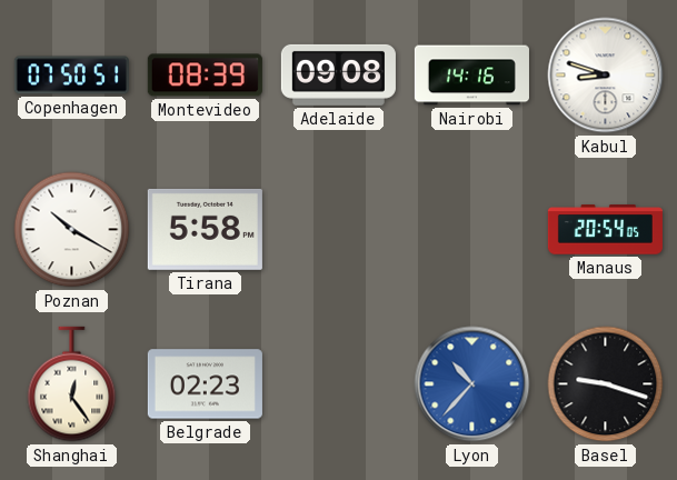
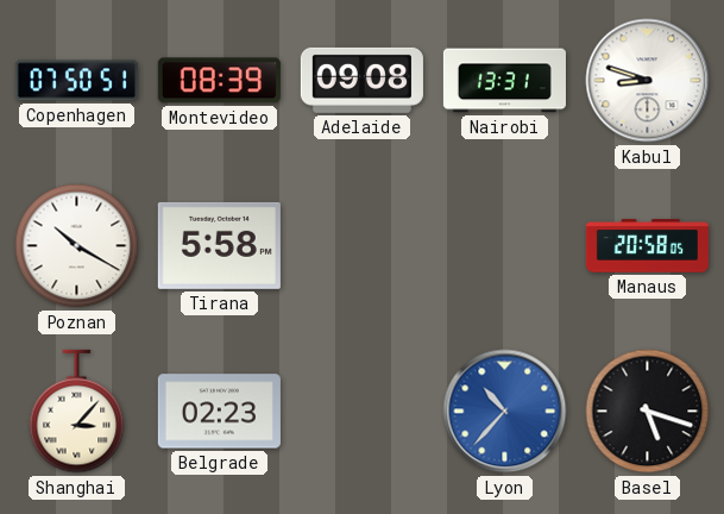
Nairobi: 14:16 -> 13:31 (504, 81)
Manaus: 20:54 -> 20:58 (647, 246)
Shanghai: 12:24 -> 3:07 (77, 412)
Basel: 9:18 -> 5:18 (648, 412)
